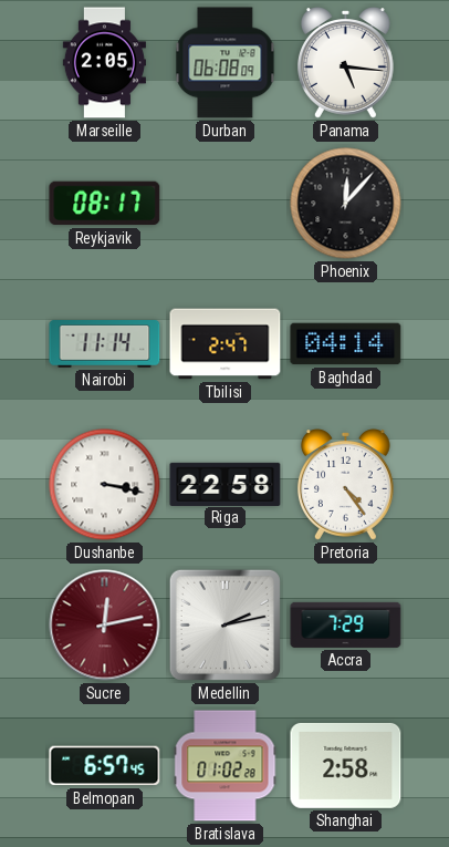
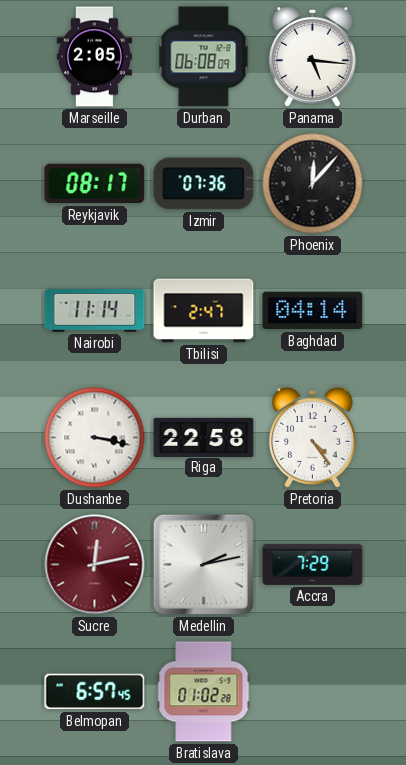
Izmir: none -> 07:36 (204, 184)
Shanghai: 2:58 -> none (346, 765)
